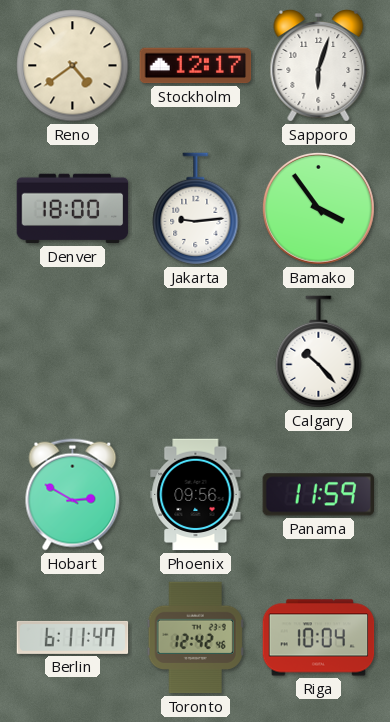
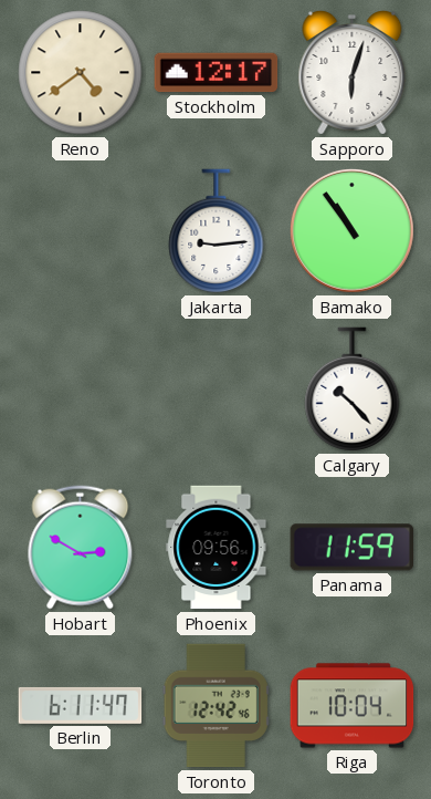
Denver: 18:00 -> none (73, 209)
Bamako: 3:54 -> 10:54 (351, 230)
